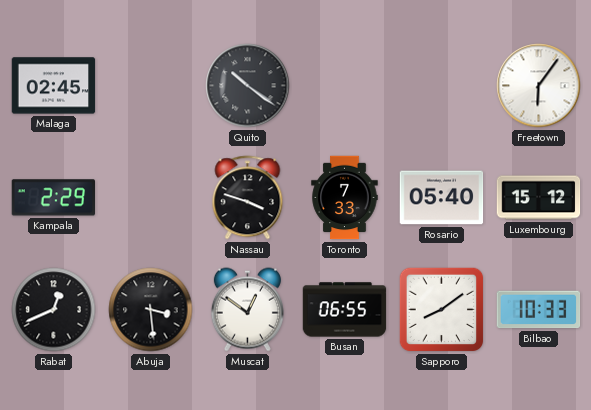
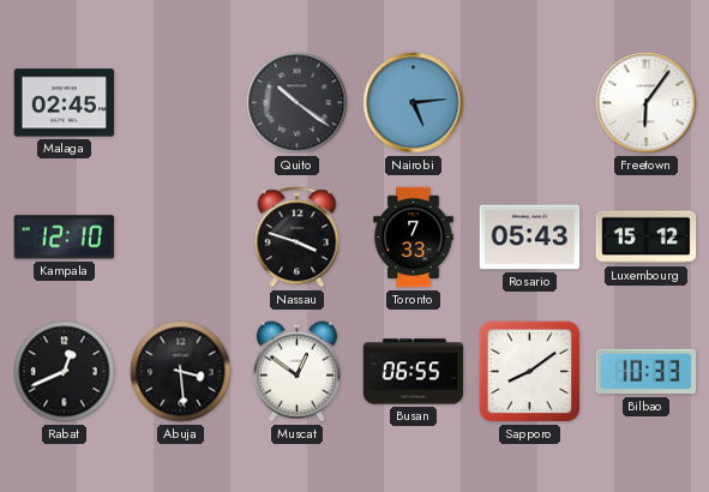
Nairobi: none -> 5:14 (414, 103)
Kampala: 2:29 -> 12:10 (64, 238)
Rosario: 05:40 -> 05:43 (530, 238)
